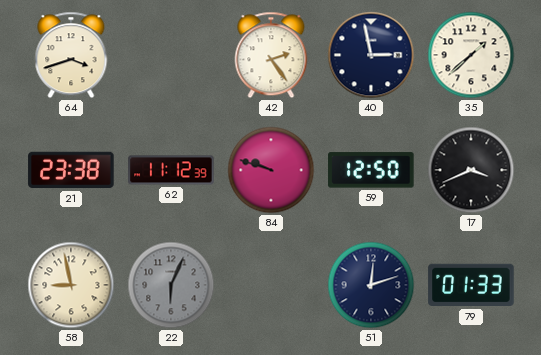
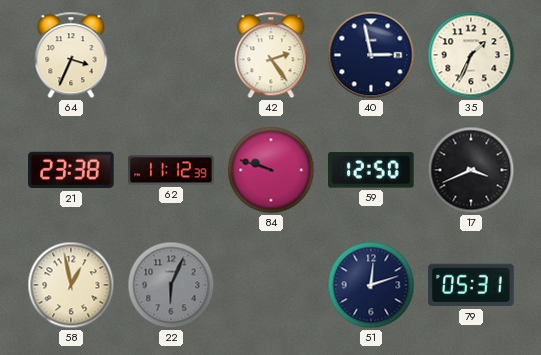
64: 3:42 -> 3:34 (71, 55)
35: 1:38 -> 1:34 (471, 55)
58: 8:58 -> 12:58 (71, 285)
79: 01:33 -> 05:31 (471, 285)
